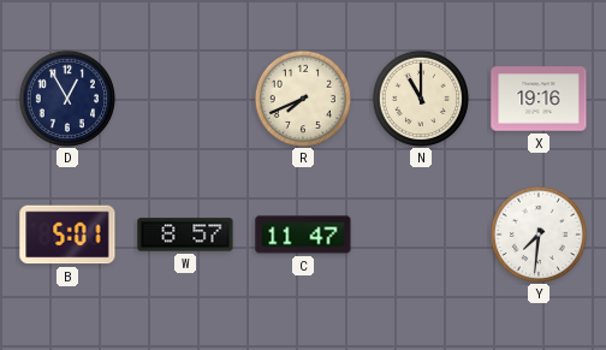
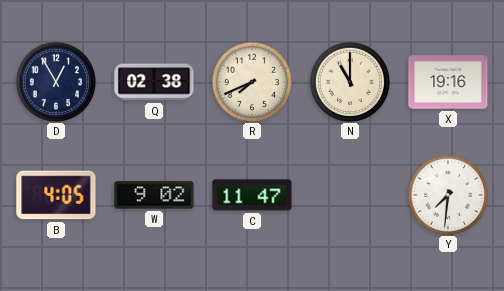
Q: none -> 02:38 (154, 82)
B: 5:01 -> 4:05 (56, 195)
W: 8:57 -> 9:02 (154, 195)
